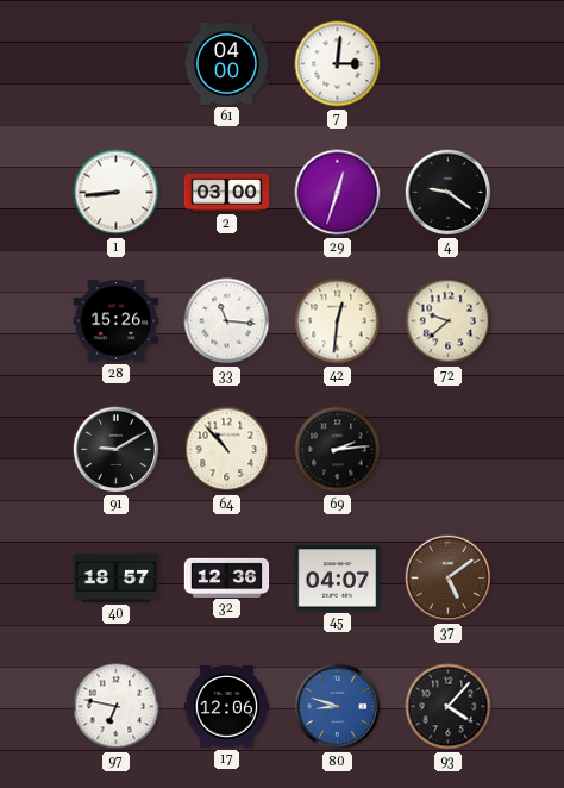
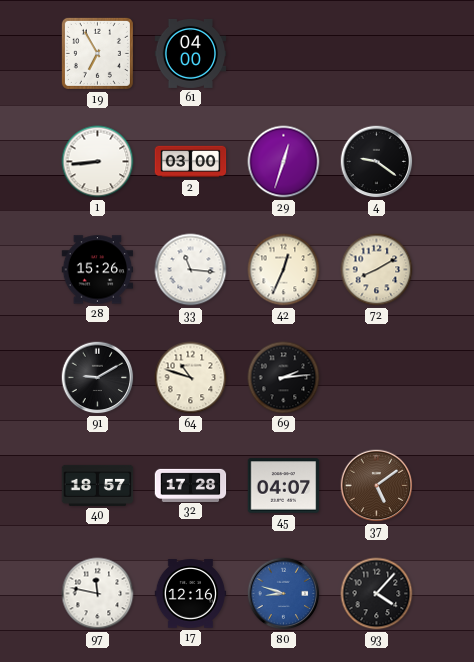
19: none -> 6:55 (97, 53)
7: 3:01 -> none (338, 64)
42: 12:31 -> 12:34 (284, 270)
72: 9:38 -> 8:10 (377, 270)
64: 10:53 -> 10:48 (191, 378)
32: 12:36 -> 17:28 (191, 485)
97: 6:47 -> 11:47 (98, 594)
17: 12:06 -> 12:16 (191, 594)
